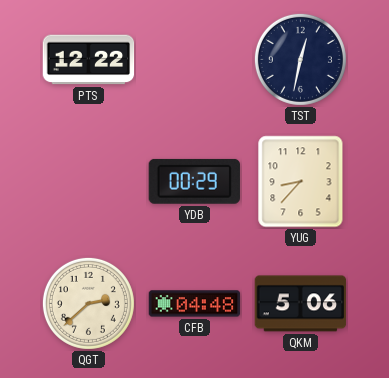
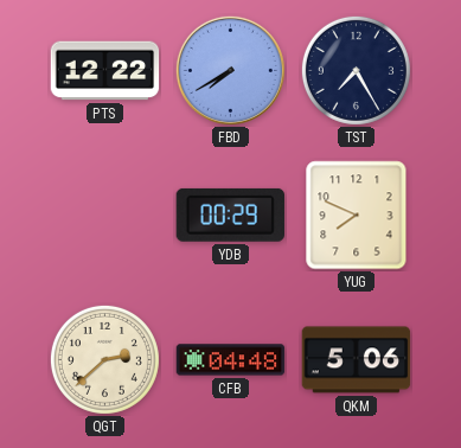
FBD: none -> 7:40 (230, 70)
TST: 12:32 -> 7:25 (356, 70)
YUG: 8:37 -> 7:49 (357, 216)
